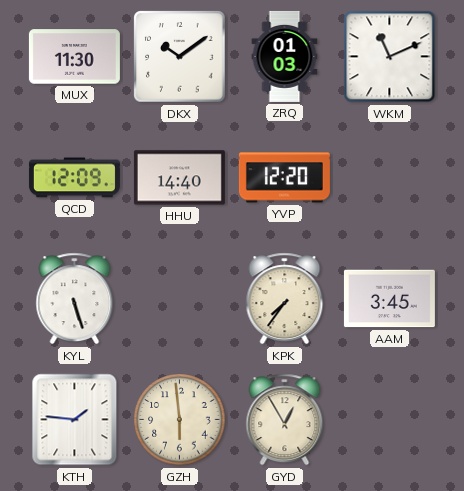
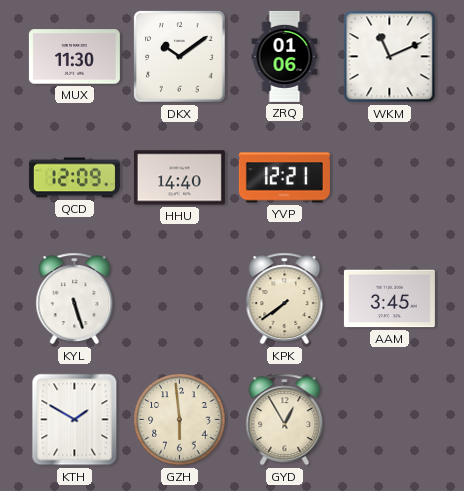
ZRQ: 01:03 -> 01:06 (285, 56)
YVP: 12:20 -> 12:21 (284, 178)
KPK: 7:36 -> 7:39 (285, 299)
KTH: 1:46 -> 1:50 (75, 420)
